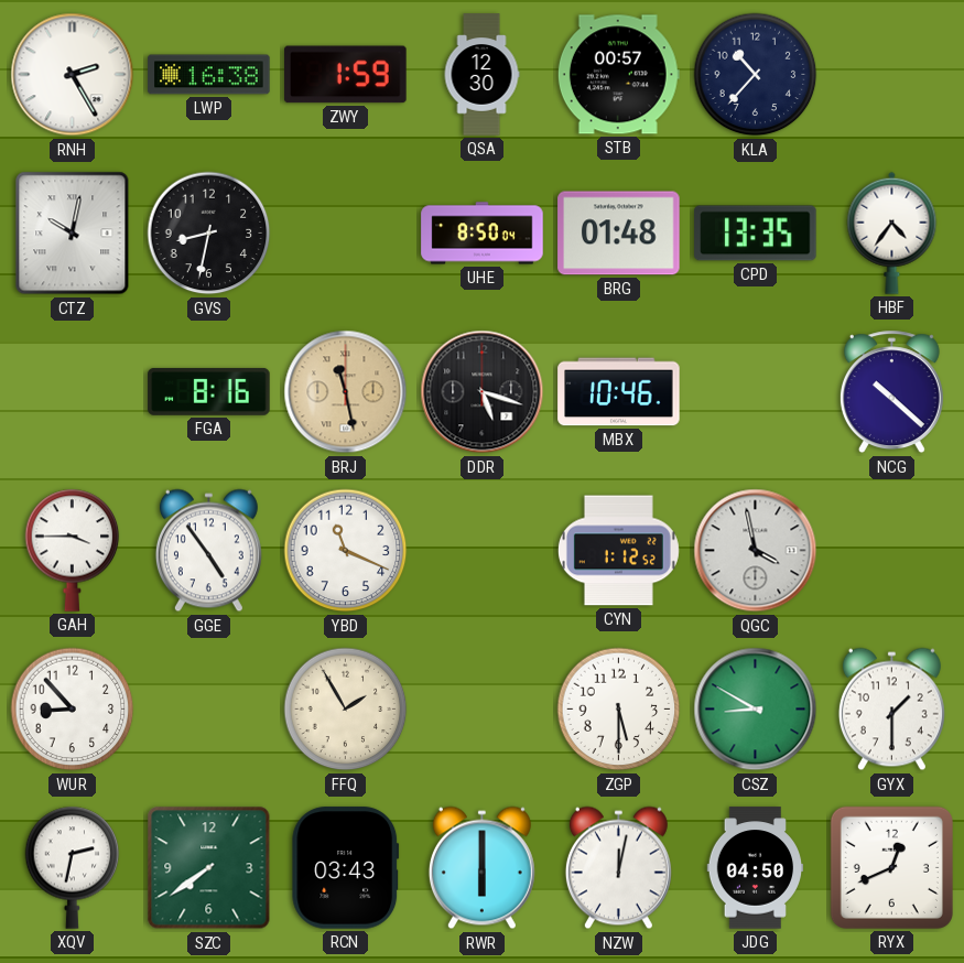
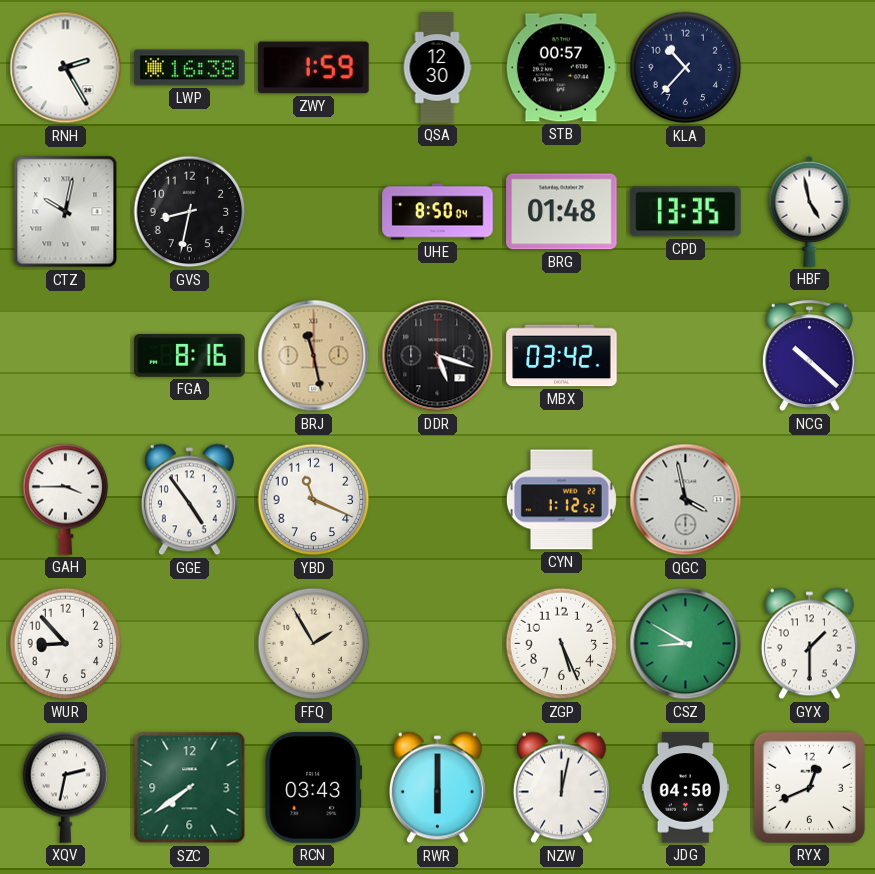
HBF: 4:36 -> 4:58 (810, 211)
MBX: 10:46 -> 03:42 (562, 356)
ZGP: 5:30 -> 5:26 (562, 644)
